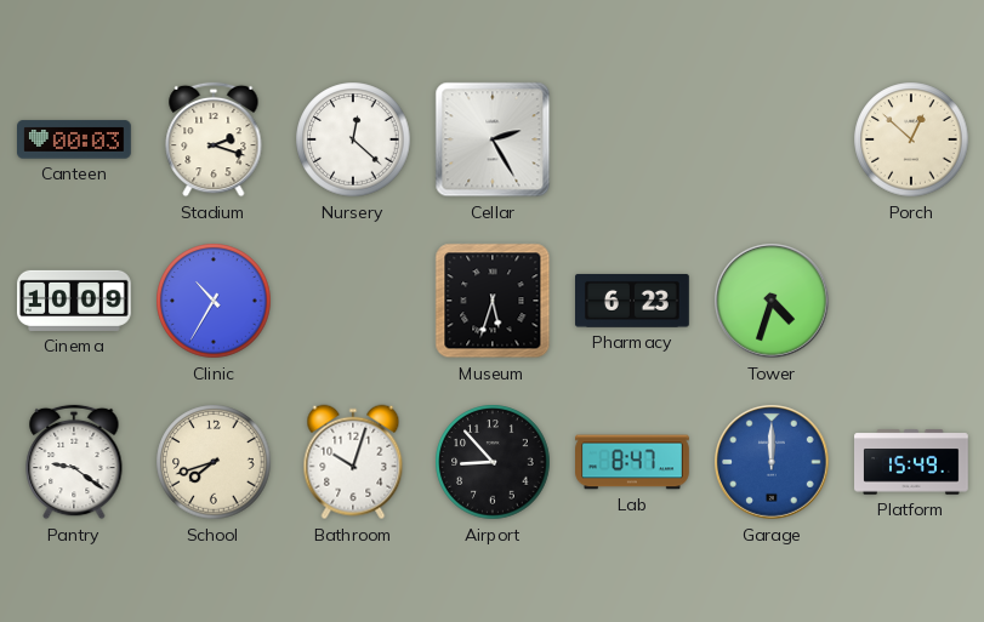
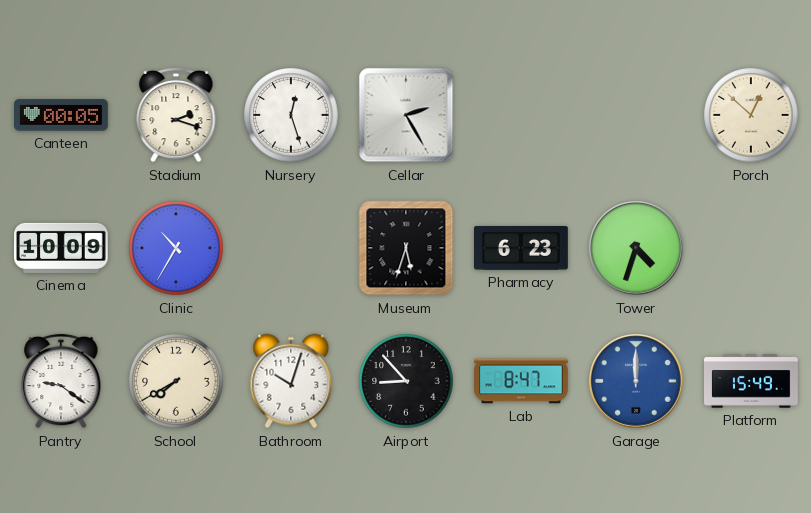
Canteen: 00:03 -> 00:05 (62, 115)
Nursery: 12:22 -> 12:27 (291, 115)
School: 7:42 -> 7:40 (176, 381)
